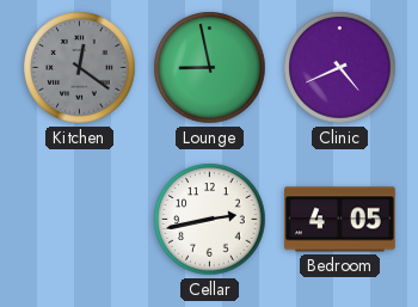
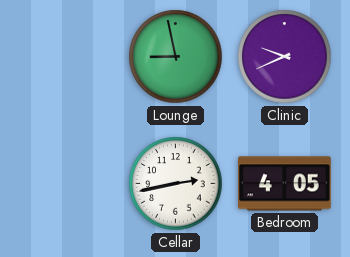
Kitchen: 12:21 -> none (80, 68)
Clinic: 4:41 -> 9:41 (285, 57)
